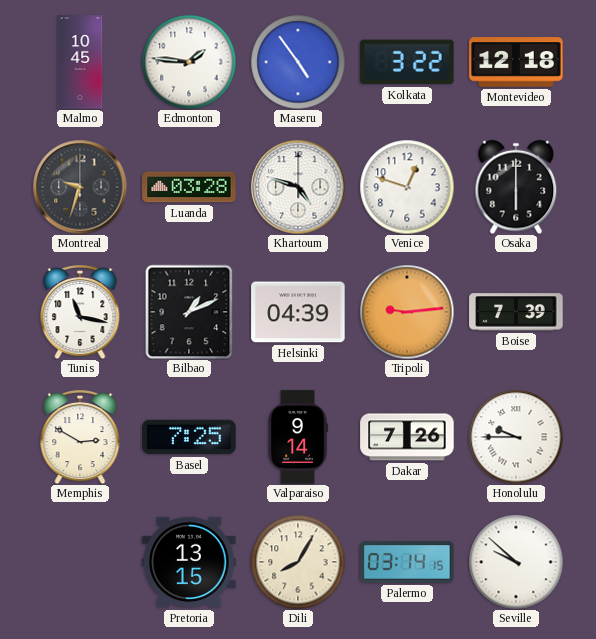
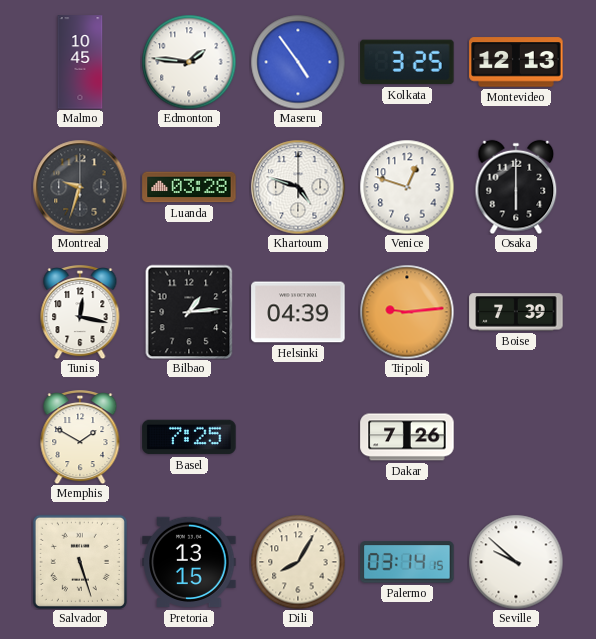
Kolkata: 3:22 -> 3:25 (407, 62)
Montevideo: 12:18 -> 12:13 (516, 62)
Tunis: 11:17 -> 12:17 (80, 313)
Bilbao: 1:11 -> 1:14 (189, 312)
Memphis: 2:50 -> 1:50 (80, 438)
Valparaiso: 9:14 -> none (298, 437)
Honolulu: 9:45 -> none (516, 437)
Salvador: none -> 5:27 (80, 562)
